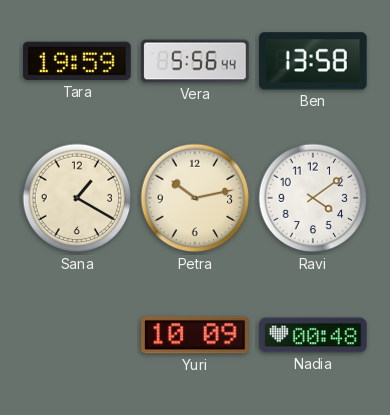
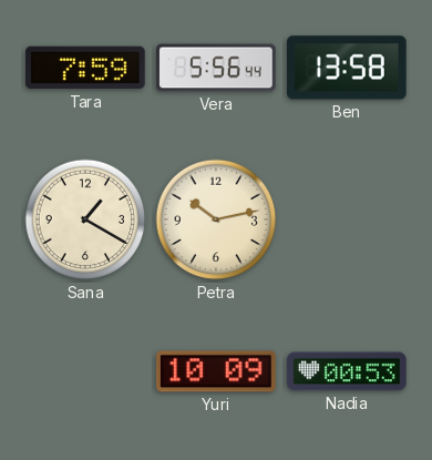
Tara: 19:59 -> 7:59 (85, 68)
Ravi: 4:09 -> none (313, 198)
Nadia: 00:48 -> 00:53 (347, 371)
